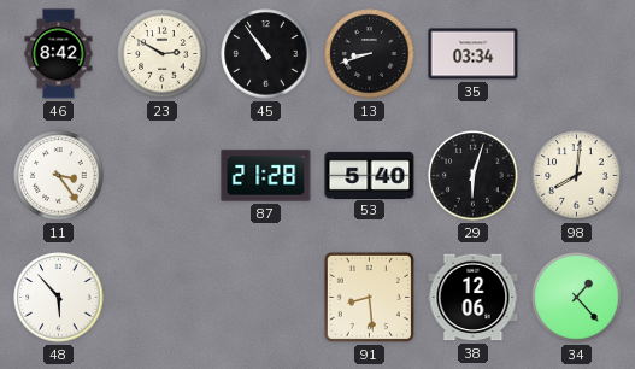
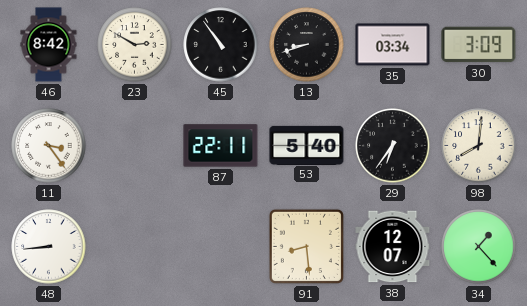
30: none -> 3:09 (479, 45)
87: 21:28 -> 22:11 (221, 146)
29: 6:03 -> 6:36 (393, 146)
48: 5:53 -> 8:44 (49, 247)
38: 12:06 -> 12:07 (393, 247)
